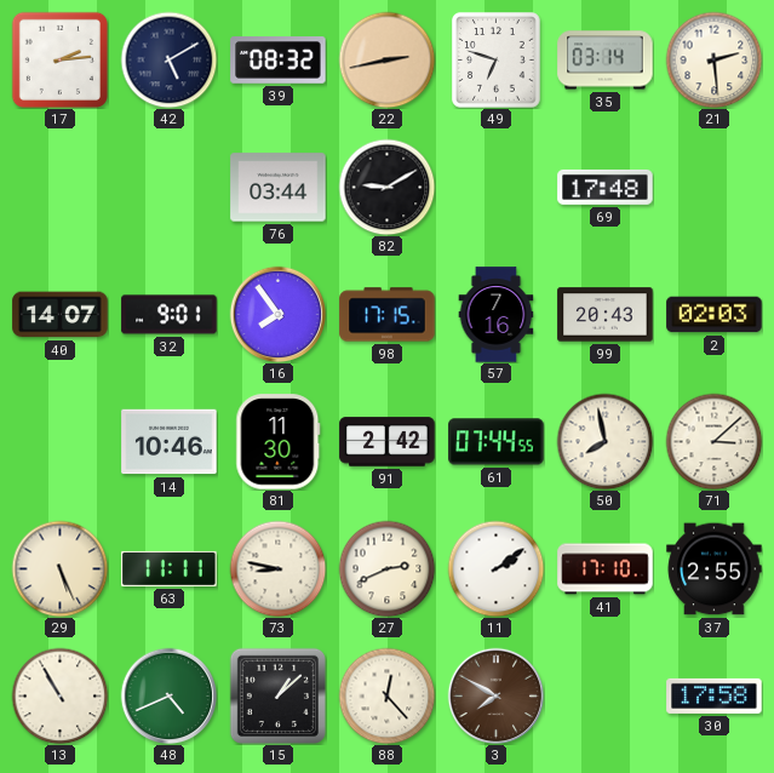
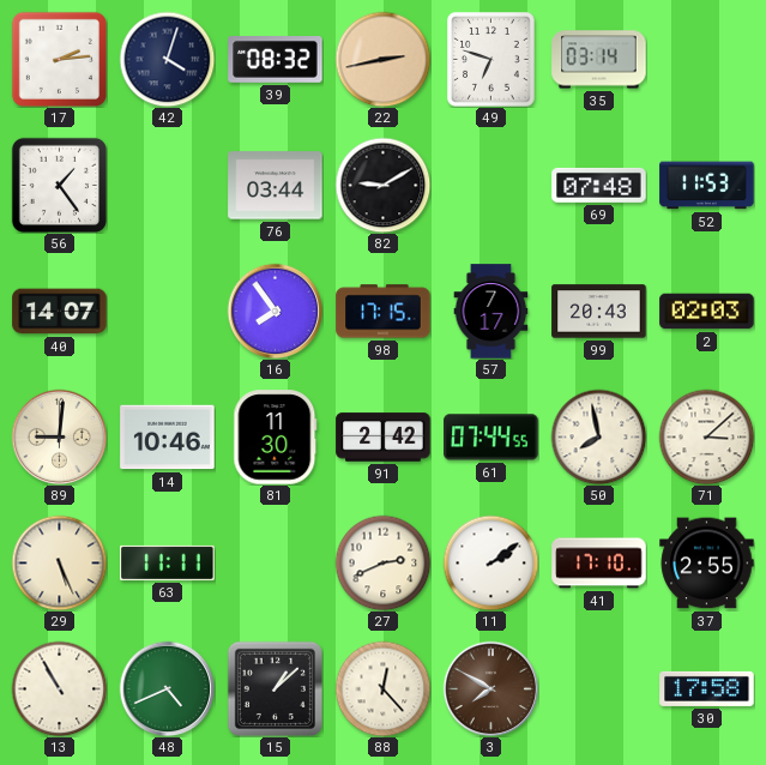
42: 5:10 -> 4:03 (167, 59)
21: 2:29 -> none (713, 59)
56: none -> 1:24 (59, 185)
69: 17:48 -> 07:48 (599, 185)
52: none -> 11:53 (707, 186)
32: 9:01 -> none (170, 315)
57: 7:16 -> 7:17 (491, 312)
89: none -> 9:01 (59, 436)
73: 8:47 -> none (277, 568)
